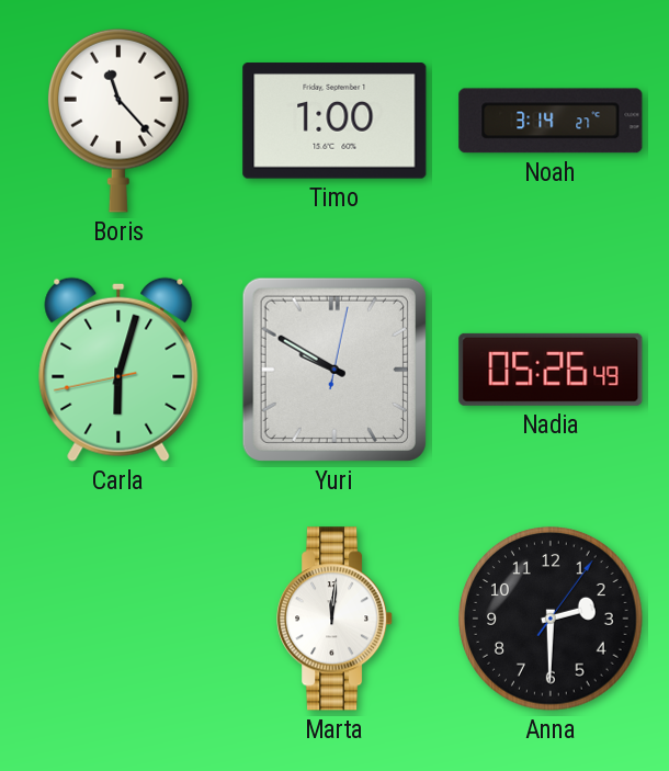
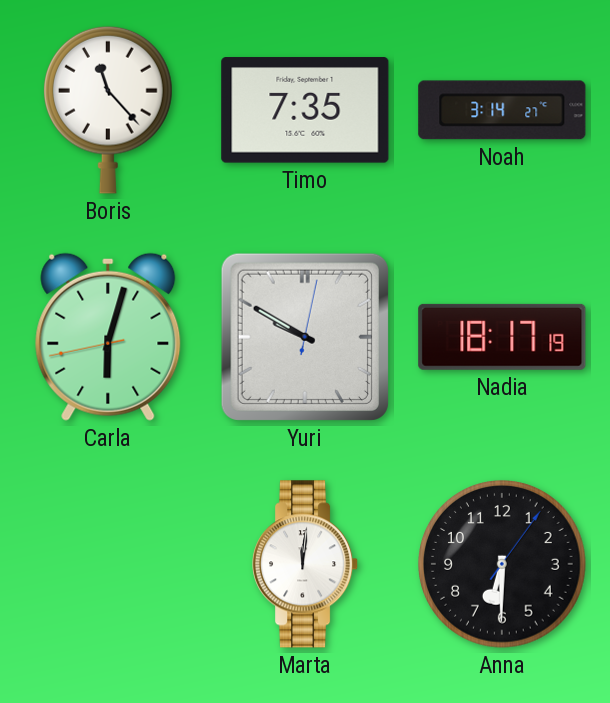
Timo: 1:00 -> 7:35 (305, 110)
Nadia: 05:26 -> 18:17 (502, 337)
Anna: 2:30 -> 6:30 (502, 564)
